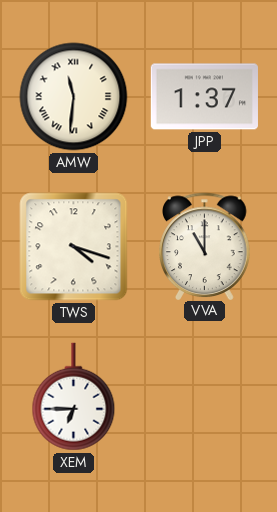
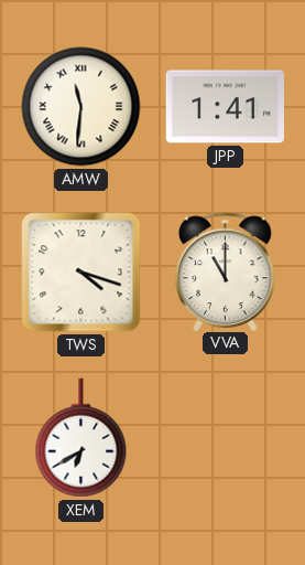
JPP: 1:37 -> 1:41 (225, 107)
XEM: 6:45 -> 6:40 (81, 438)
